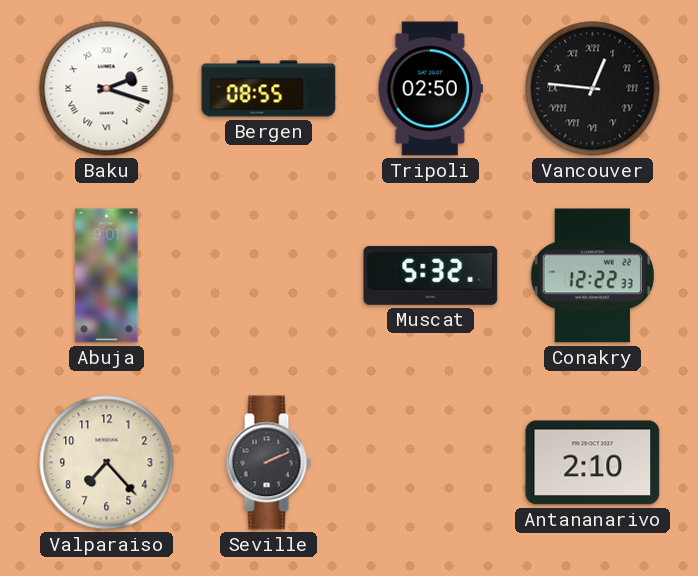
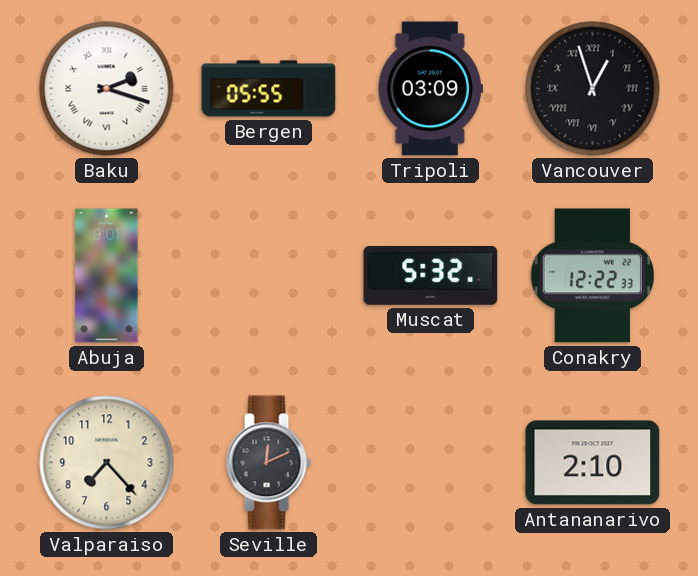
Bergen: 08:55 -> 05:55 (269, 89)
Tripoli: 02:50 -> 03:09 (430, 89)
Vancouver: 12:46 -> 12:57 (593, 89)
Seville: 2:11 -> 12:11 (268, 463)
